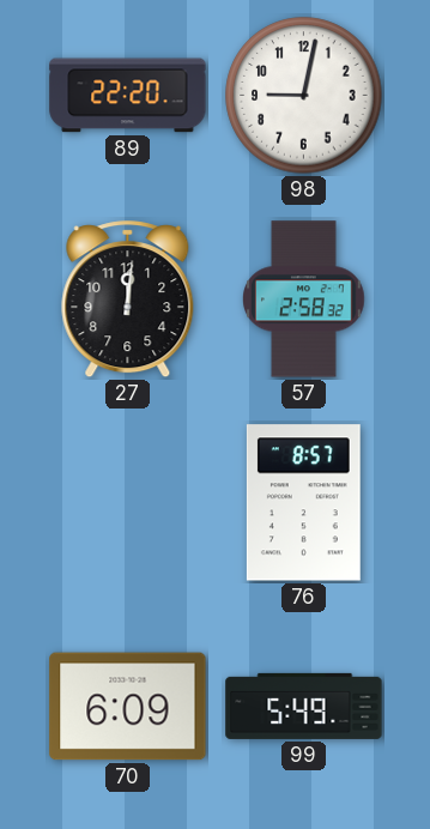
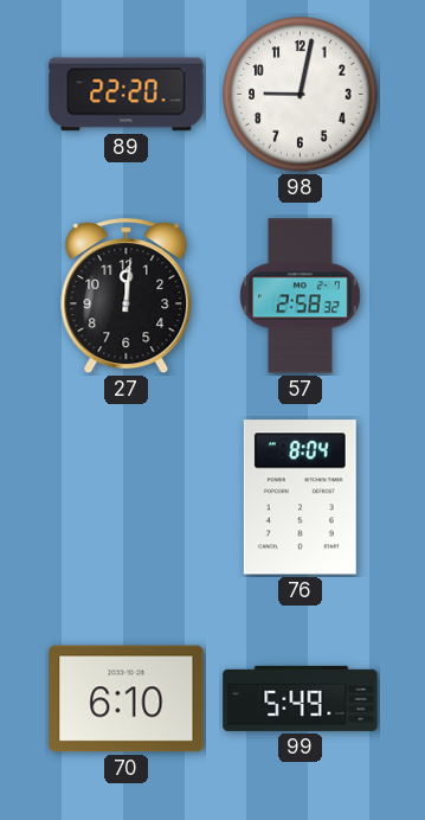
76: 8:57 -> 8:04 (300, 498)
70: 6:09 -> 6:10 (127, 699)
